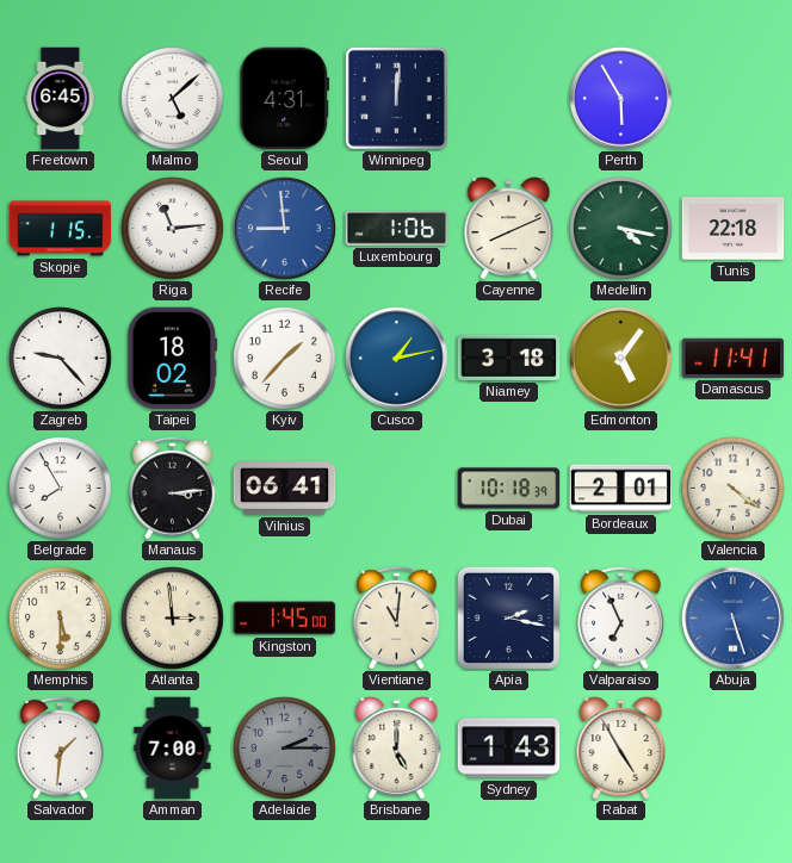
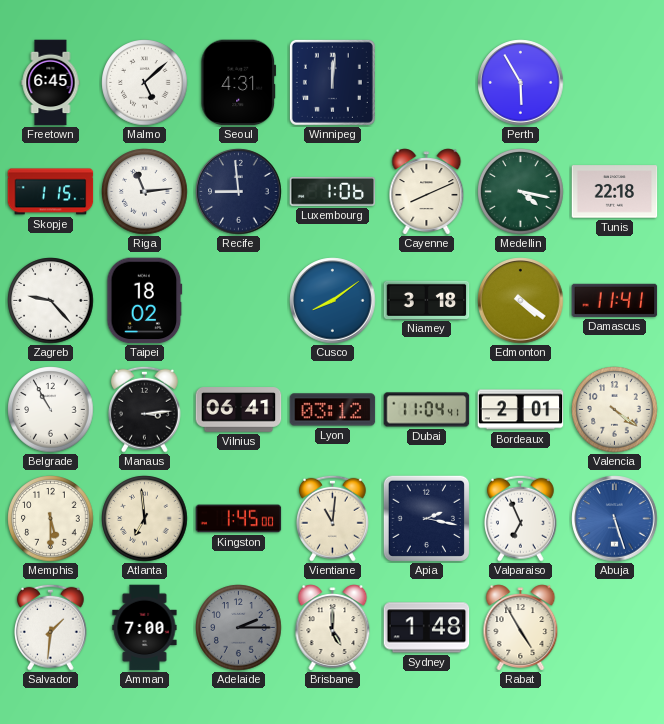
Recife dial: blue -> navy (239, 192)
Kyiv: 1:37 -> none (285, 359)
Cusco: 1:13 -> 8:09 (333, 301)
Edmonton: 5:06 -> 4:21 (521, 301)
Belgrade: 7:55 -> 10:55 (51, 410)
Lyon: none -> 03:12 (333, 410)
Dubai: 10:18 -> 11:04 (427, 410)
Atlanta: 2:59 -> 6:59 (145, 519)
Sydney: 1:43 -> 1:48 (427, 628)
